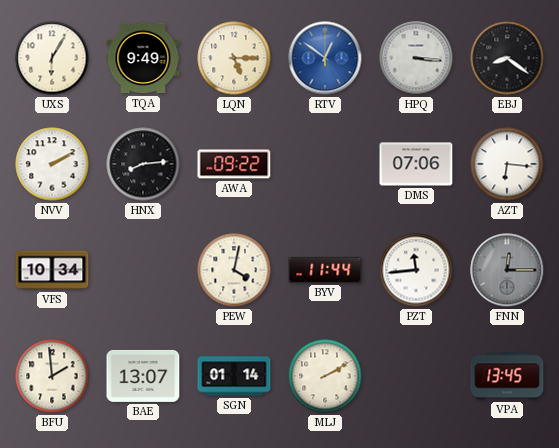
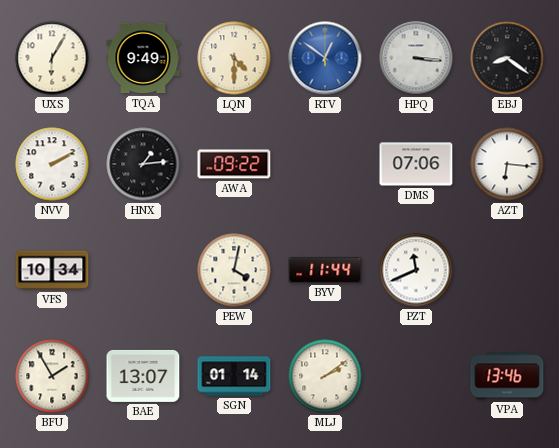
LQN: 5:15 -> 4:30 (234, 58)
HNX: 8:14 -> 1:14 (143, 164)
PZT: 11:44 -> 11:41 (416, 270)
FNN: 12:15 -> none (507, 270)
BFU: 1:59 -> 1:55 (52, 376)
MLJ: 2:10 -> 2:09 (325, 376)
VPA: 13:45 -> 13:46 (507, 376)
